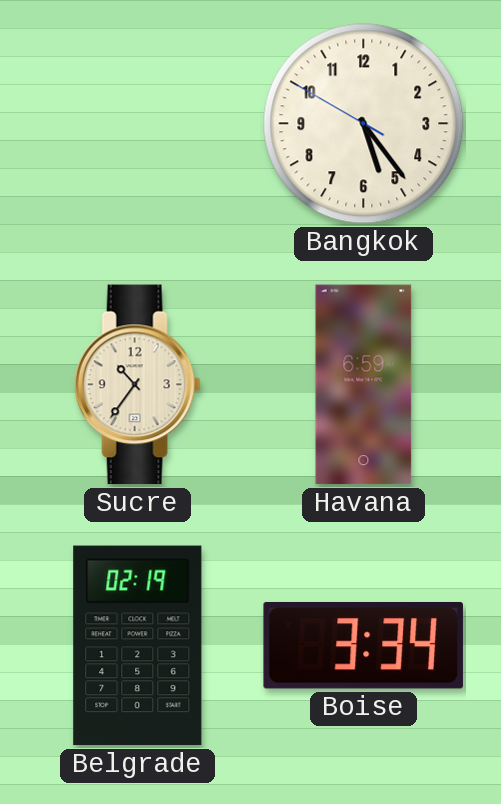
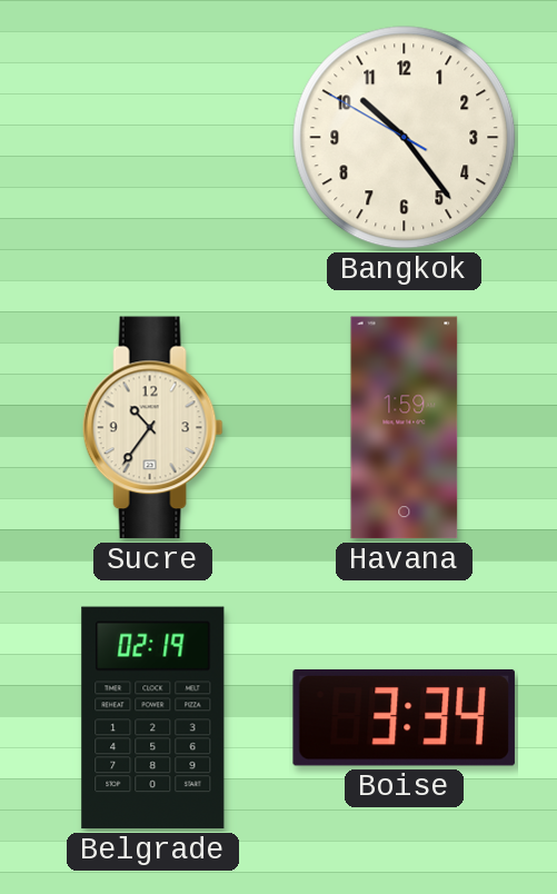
Bangkok: 5:23 -> 10:23 (405, 138)
Havana: 6:59 -> 1:59 (405, 428)
